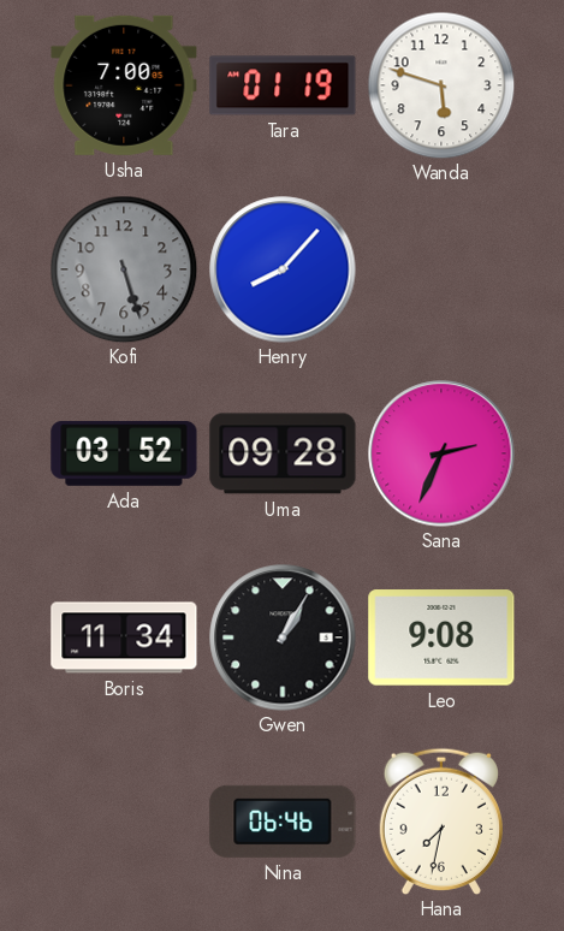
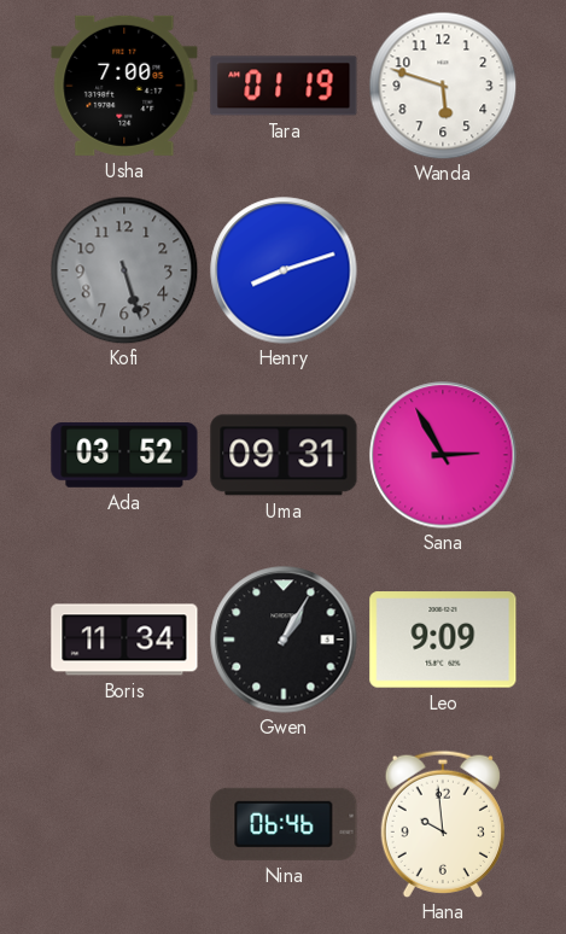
Henry: 8:07 -> 8:12 (284, 270)
Uma: 09:28 -> 09:31 (284, 455)
Sana: 2:34 -> 2:55 (443, 455)
Leo: 9:08 -> 9:09 (443, 640)
Hana: 7:32 -> 9:59 (443, 823)
